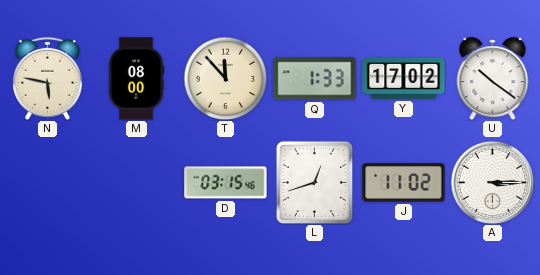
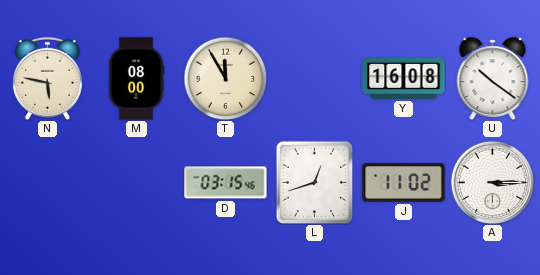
T: 11:53 -> 11:55 (225, 78)
Q: 1:33 -> none (315, 79)
Y: 17:02 -> 16:08 (404, 78)
